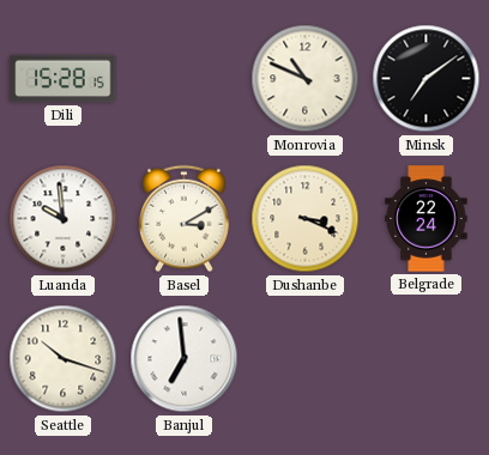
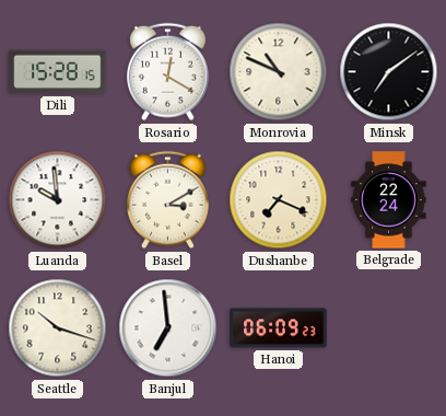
Rosario: none -> 12:20 (167, 72)
Dushanbe: 3:19 -> 7:19 (279, 200)
Hanoi: none -> 06:09 (279, 328)
